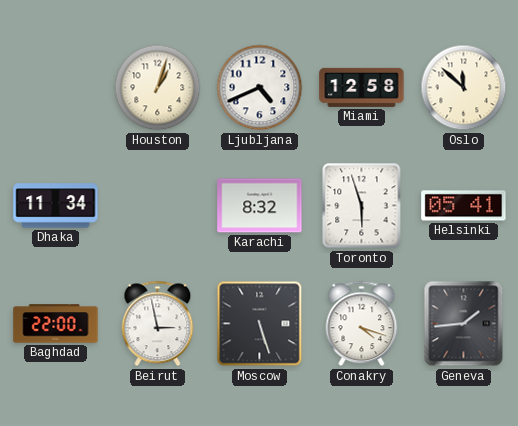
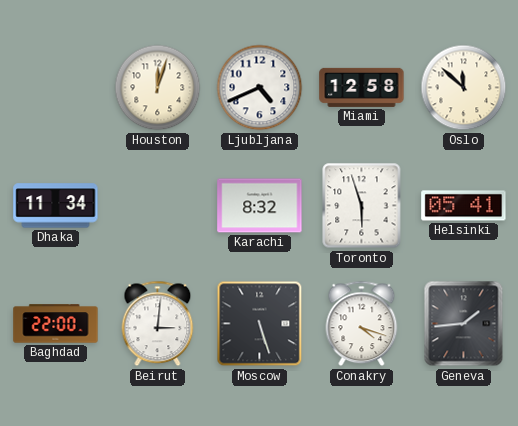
Houston: 1:03 -> 12:03 (158, 88)
Beirut: 2:58 -> 3:01 (158, 324)
